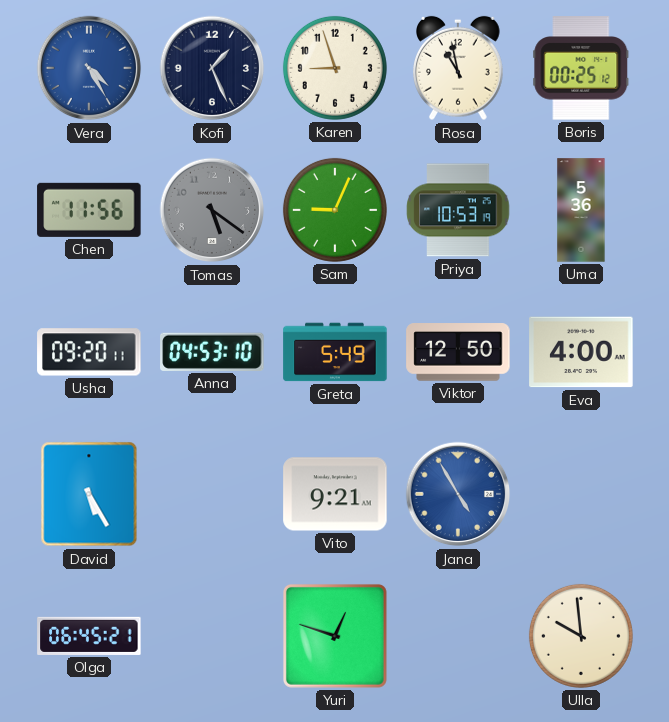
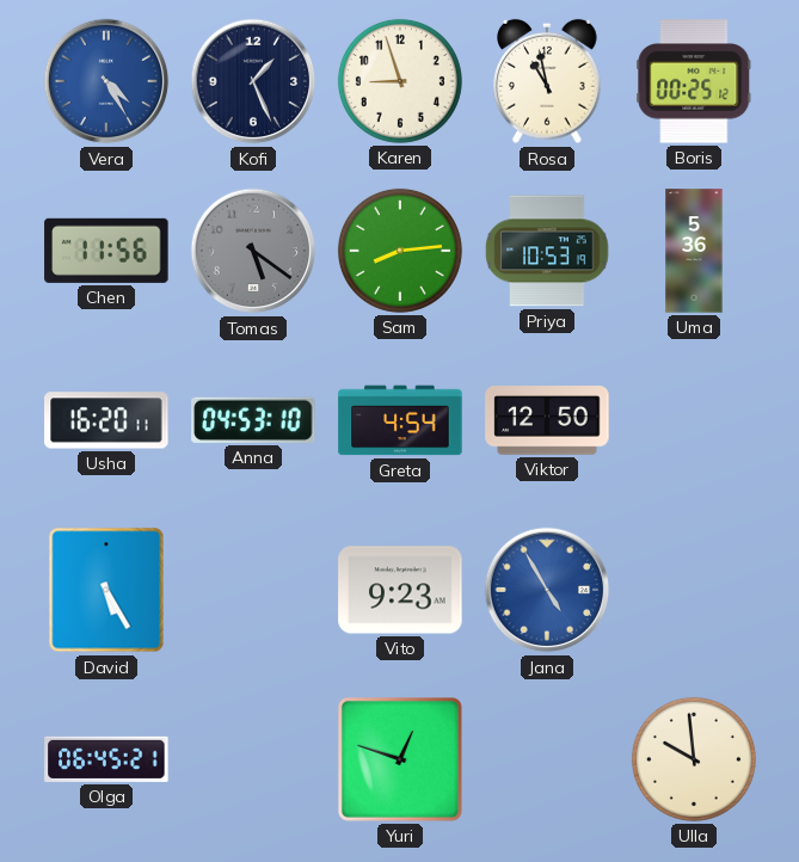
Sam: 9:04 -> 8:14 (400, 251)
Usha: 09:20 -> 16:20 (106, 420)
Greta: 5:49 -> 4:54 (400, 420)
Eva: 4:00 -> none (581, 352)
Vito: 9:21 -> 9:23 (400, 590)
